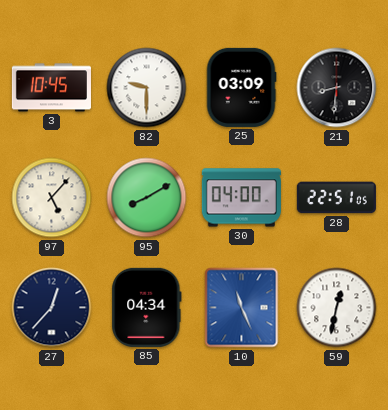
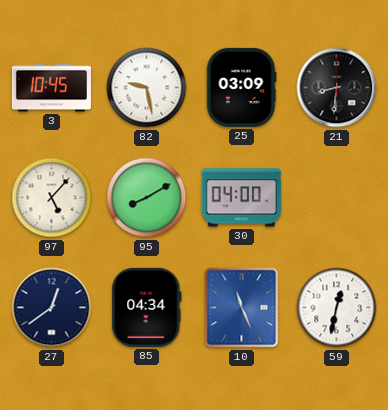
82: 9:30 -> 9:28 (147, 88)
28: 22:51 -> none (336, 198)
27: 12:37 -> 12:39 (52, 308)
